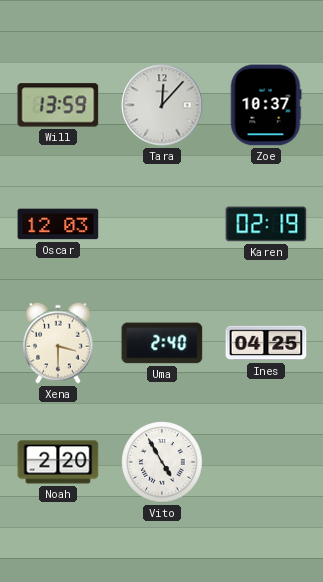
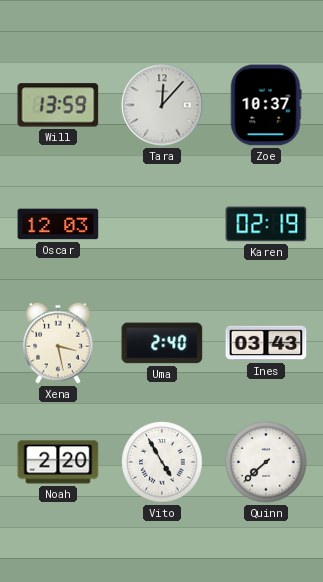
Xena: 3:30 -> 3:28 (58, 343)
Ines: 04:25 -> 03:43 (266, 343)
Quinn: none -> 7:38 (266, 462)
